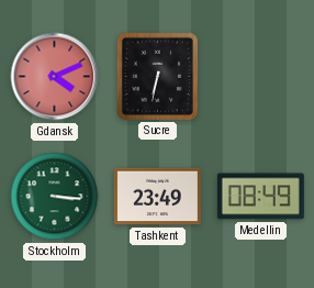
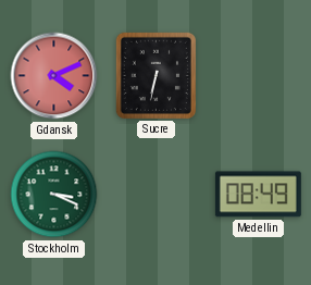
Stockholm: 3:16 -> 3:19 (54, 195)
Tashkent: 23:49 -> none (157, 197)
